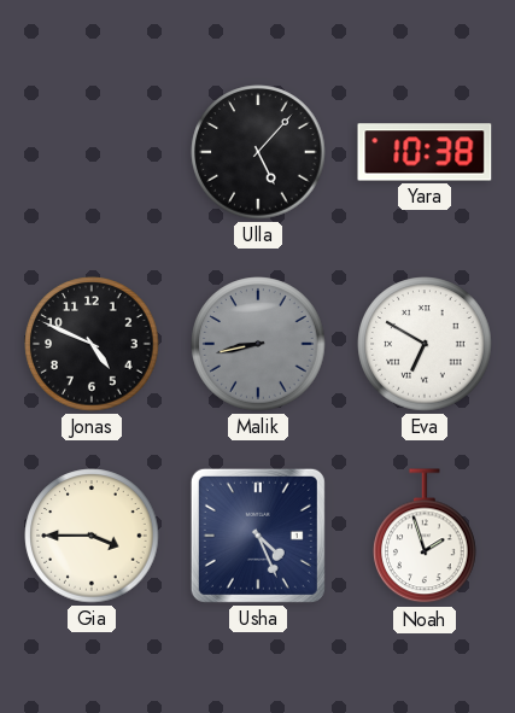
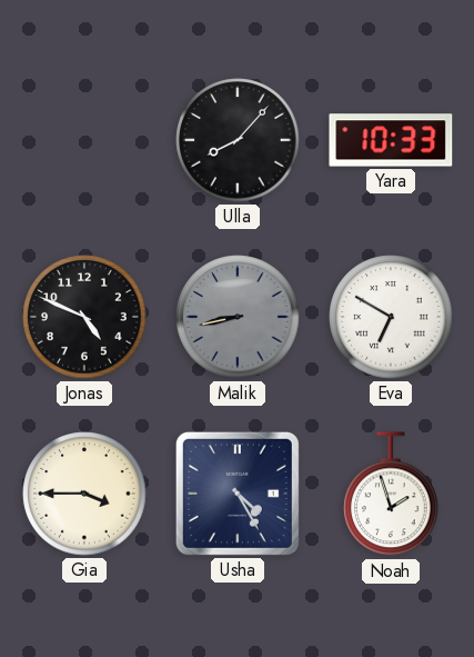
Ulla: 5:07 -> 8:07 (238, 140)
Yara: 10:38 -> 10:33 (391, 140)
Usha: 4:26 -> 4:25 (238, 494)
